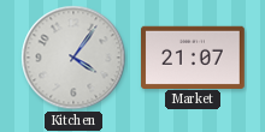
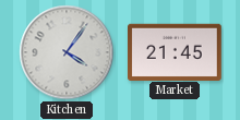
Market: 21:07 -> 21:45 (176, 51)
